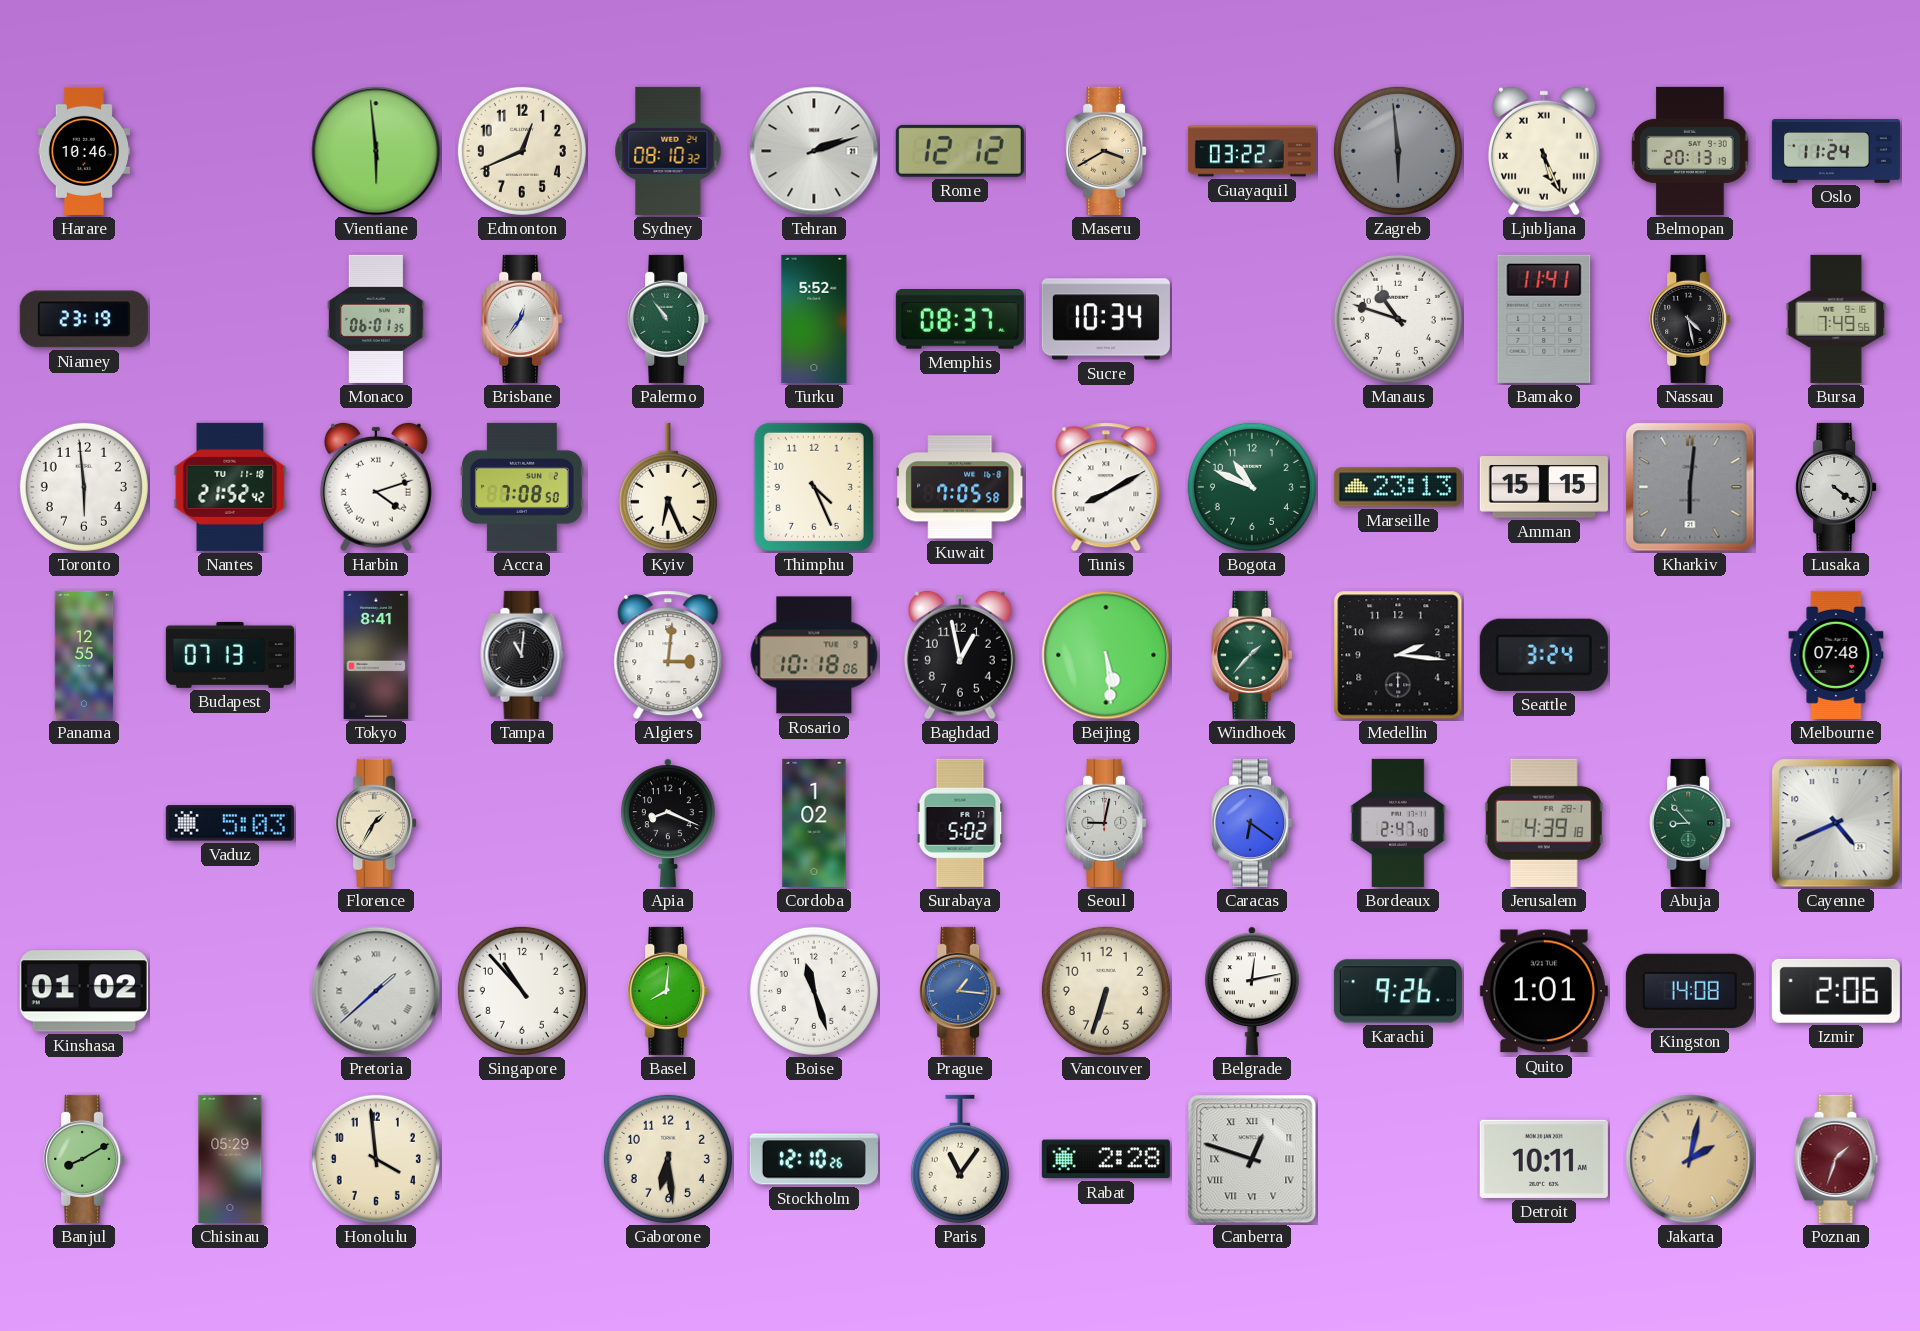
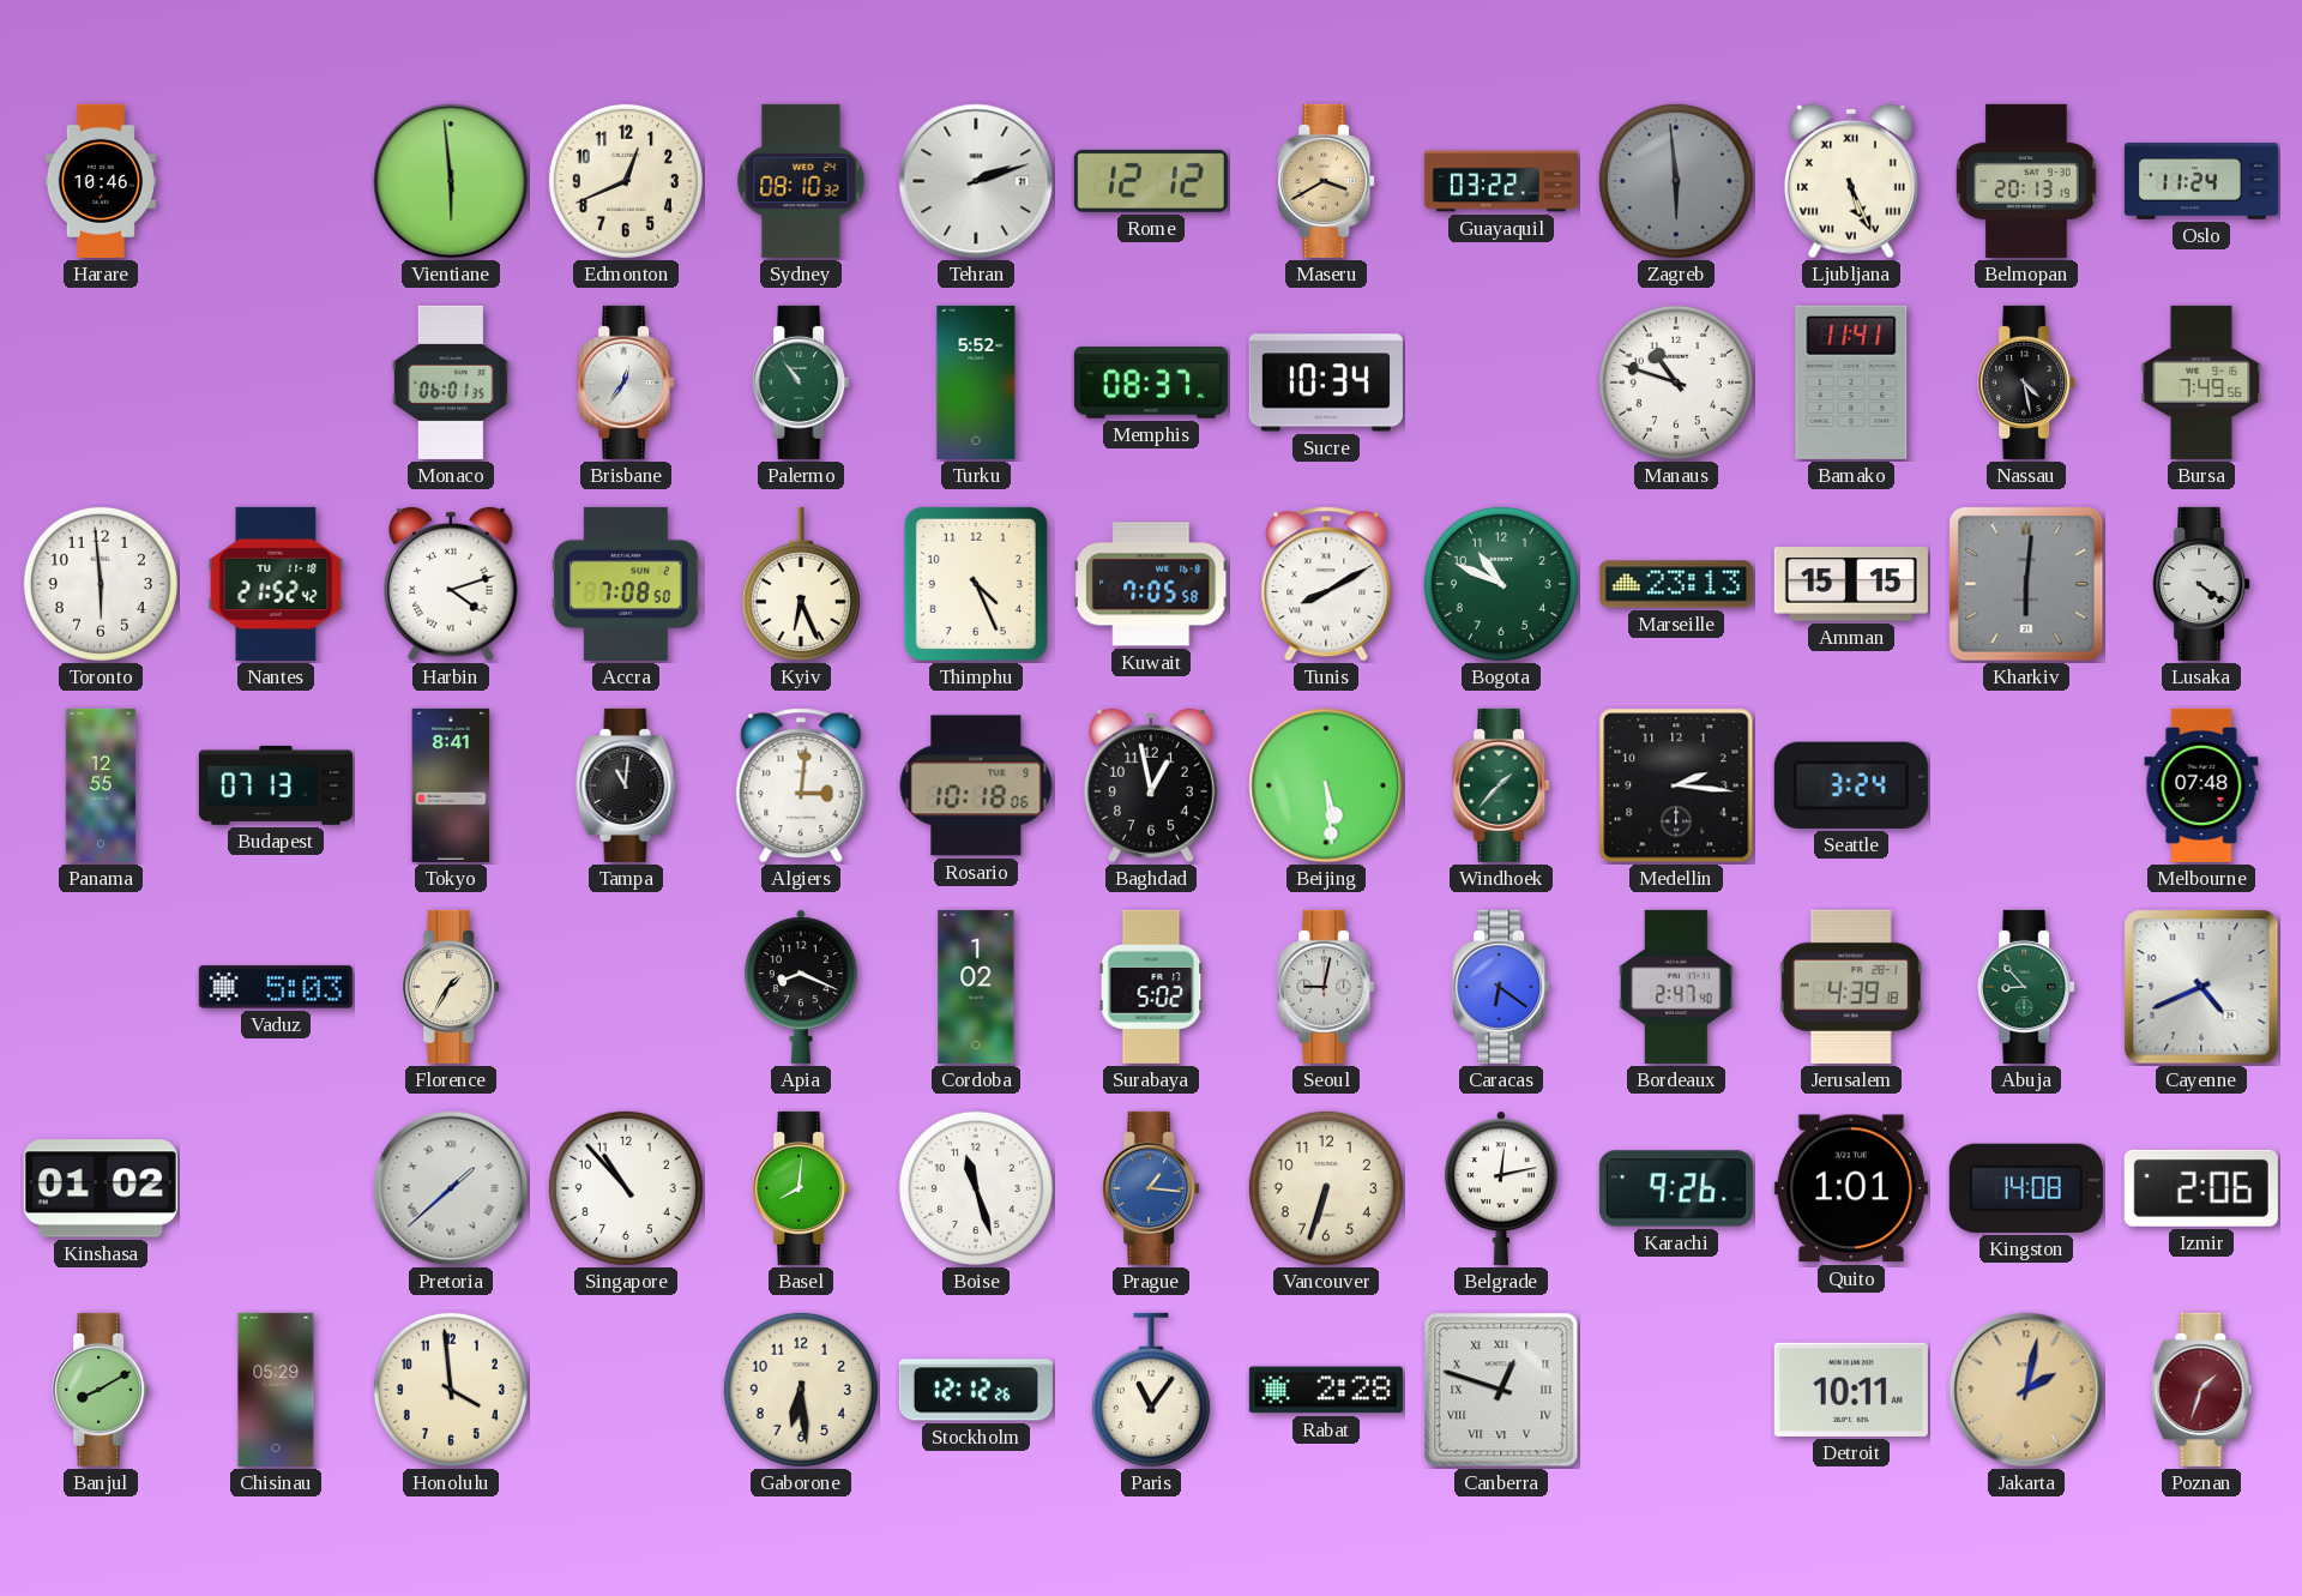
Niamey: 23:19 -> none (84, 319)
Stockholm: 12:10 -> 12:12 (976, 1390)
